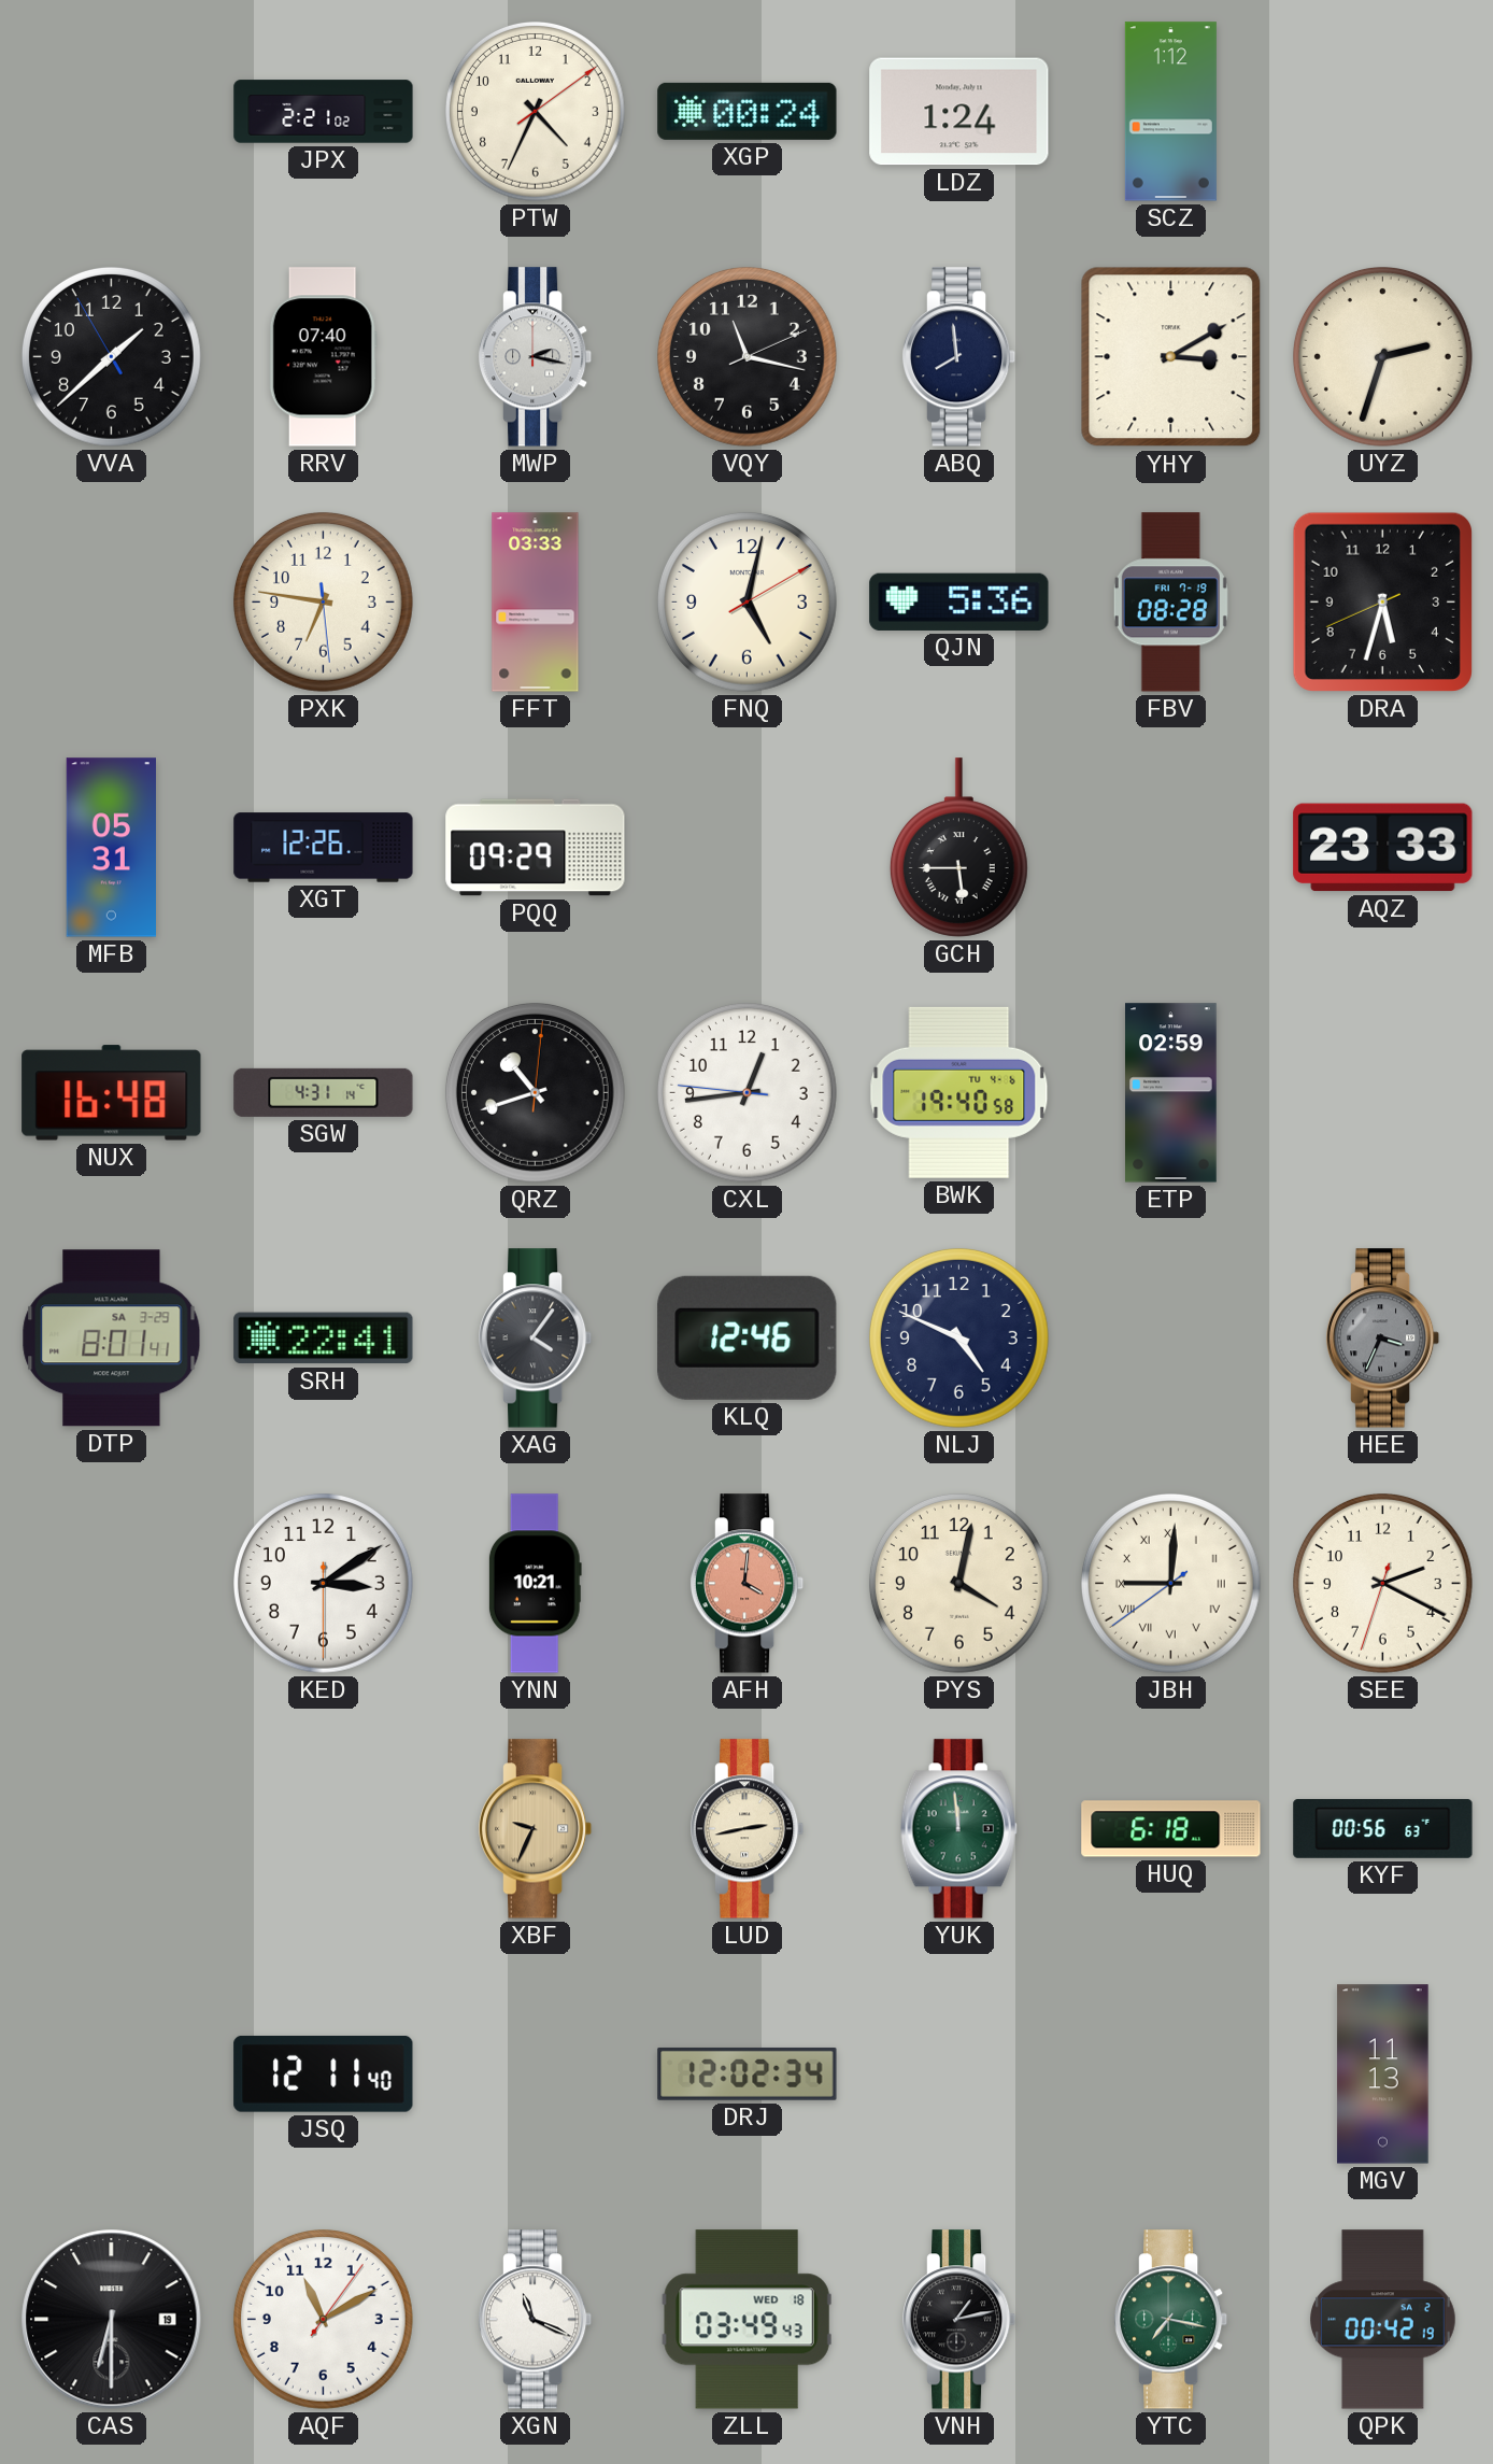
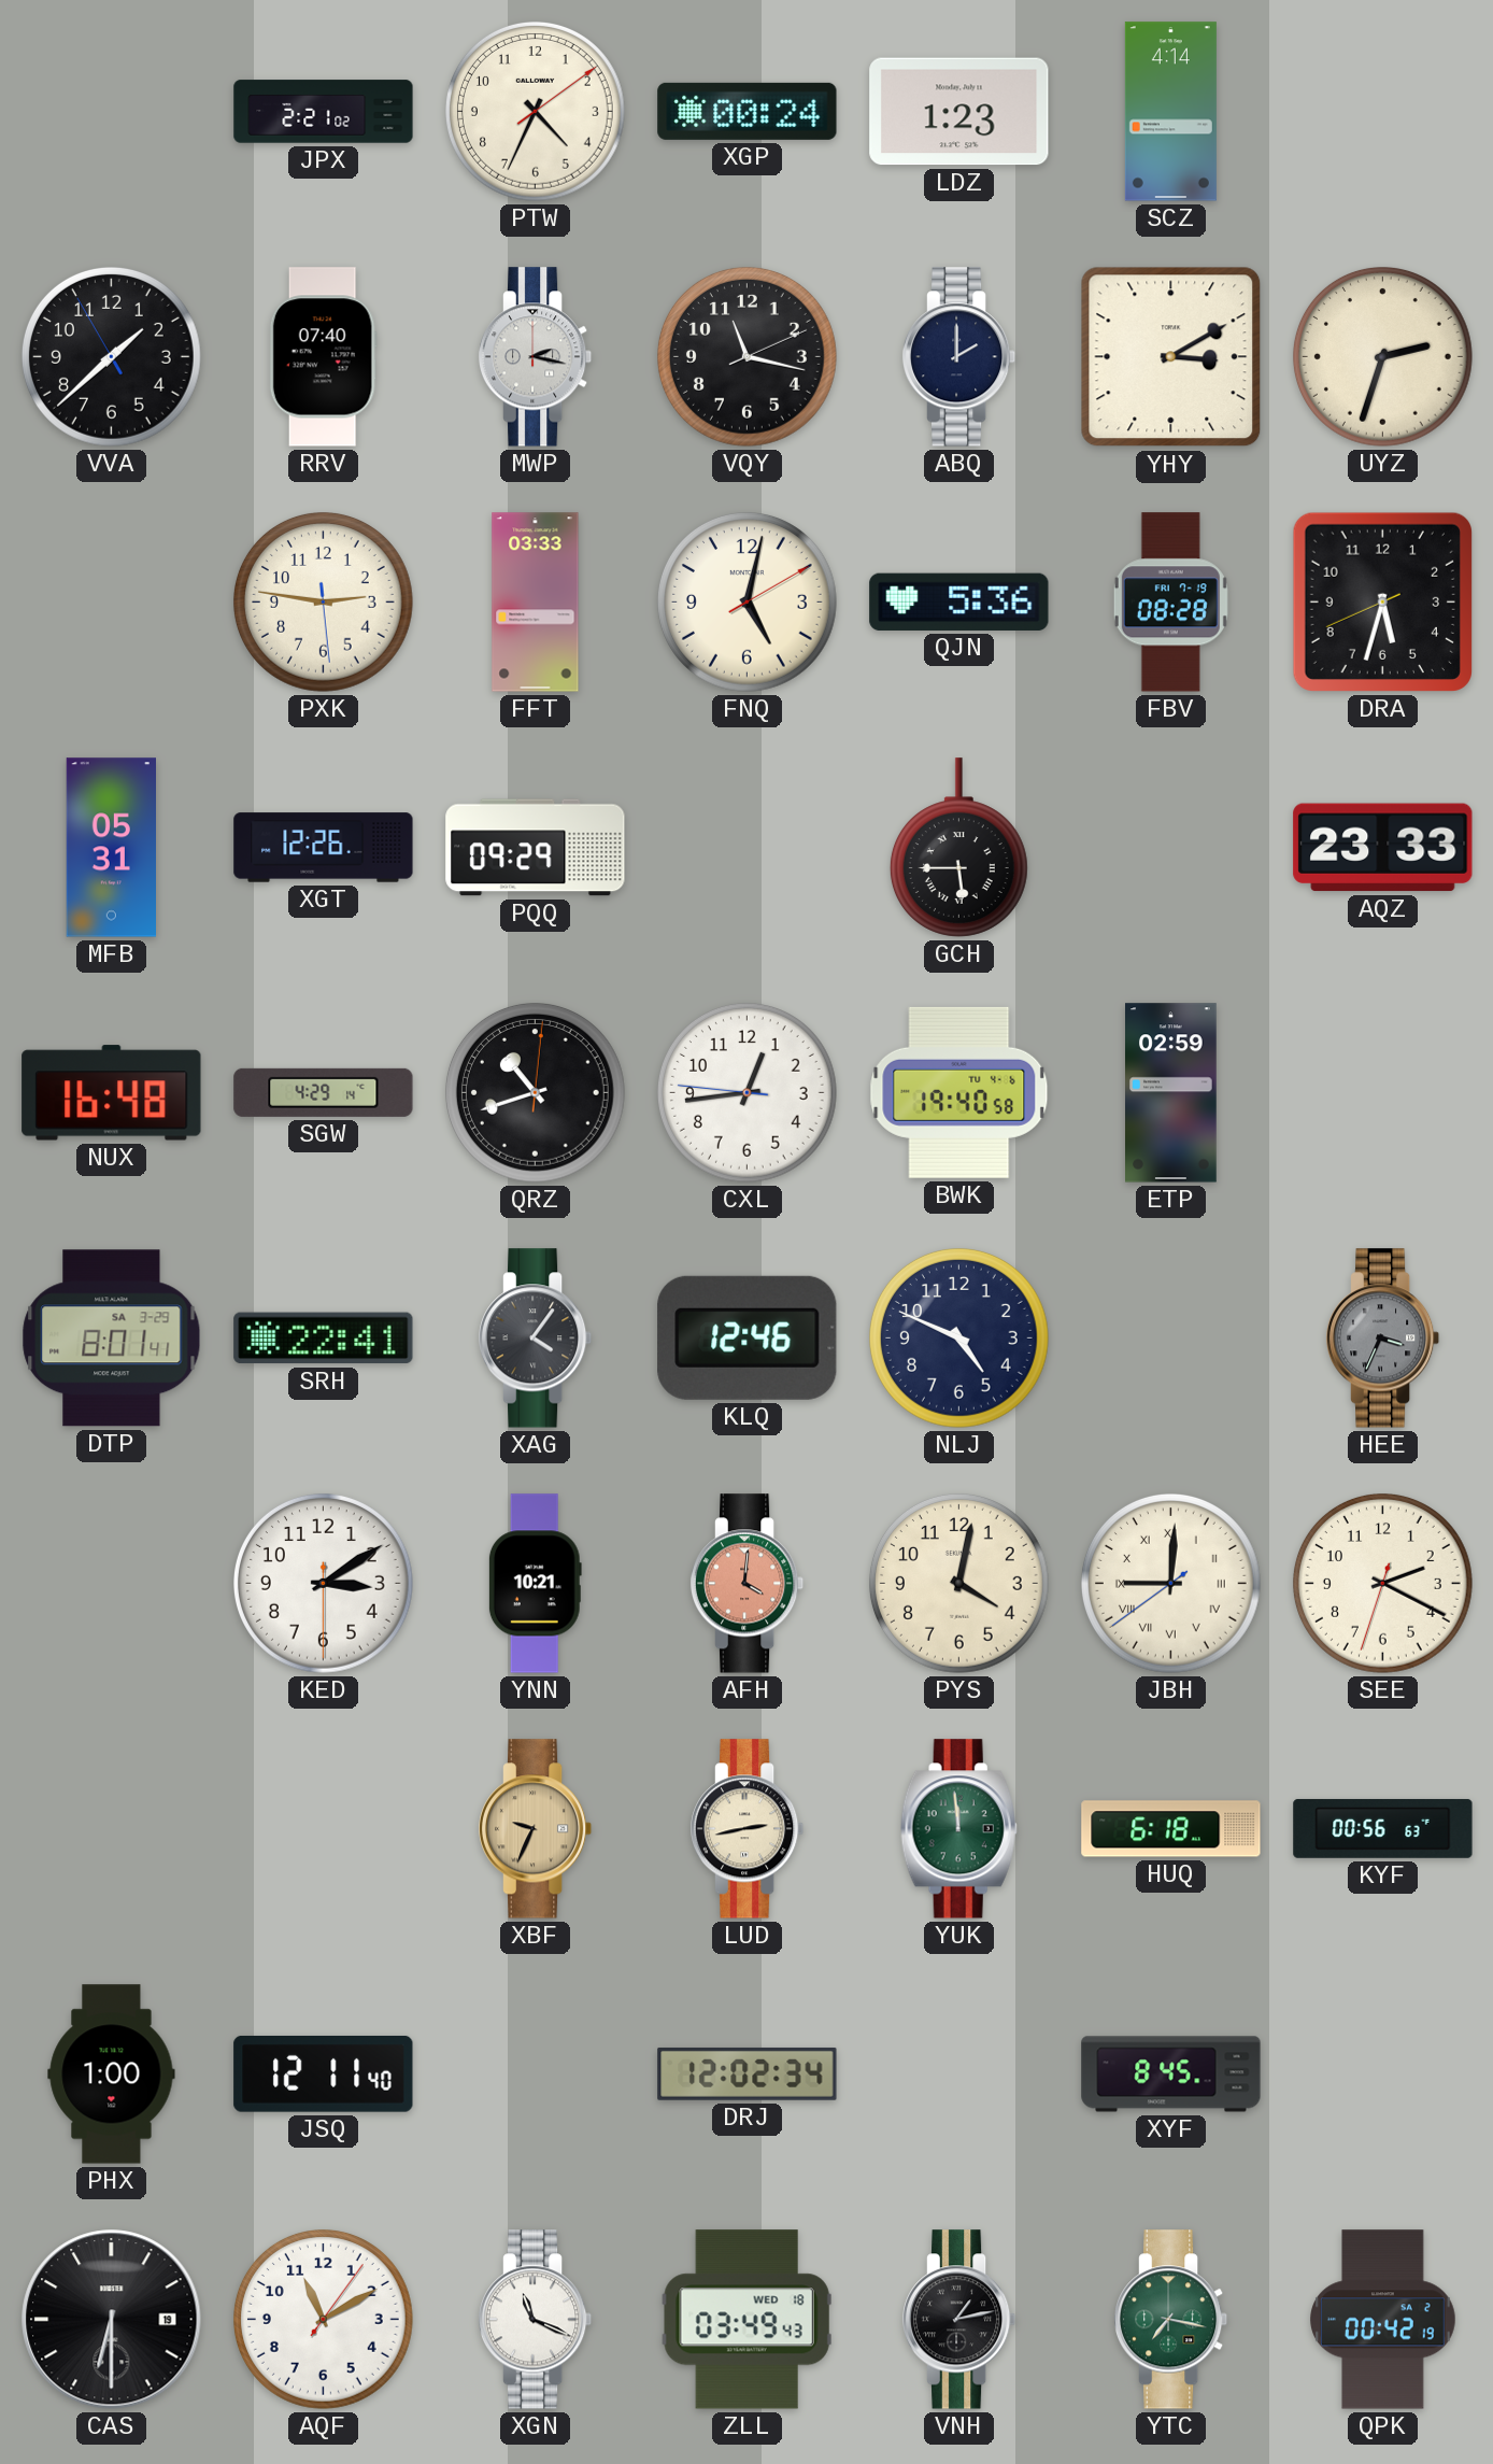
LDZ: 1:24 -> 1:23 (959, 112)
SCZ: 1:12 -> 4:14 (1170, 112)
ABQ: 7:59 -> 2:00 (959, 357)
PXK: 6:46 -> 2:46 (324, 603)
SGW: 4:31 -> 4:29 (324, 1092)
PHX: none -> 1:00 (112, 2074)
XYF: none -> 8:45 (1171, 2074)
MGV: 11:13 -> none (1383, 2074)
